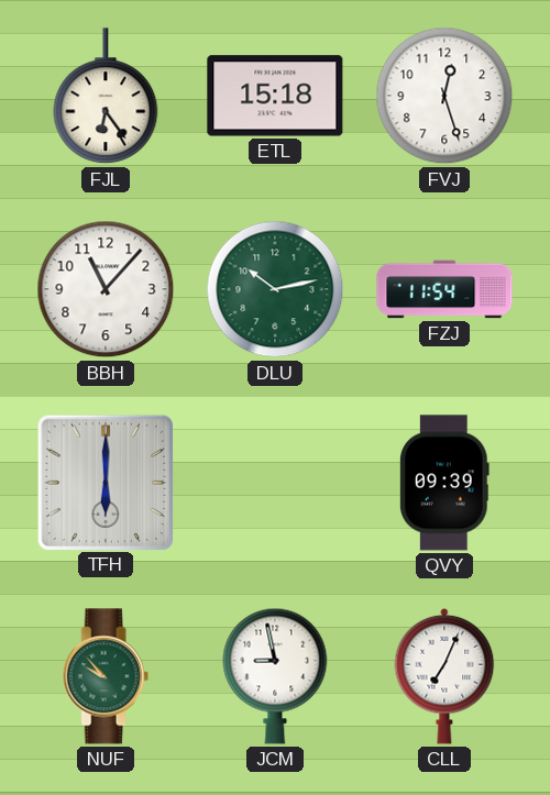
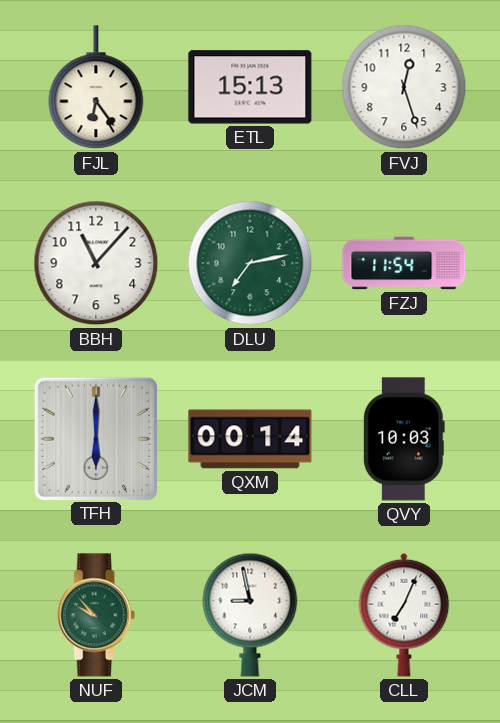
ETL: 15:18 -> 15:13 (250, 87)
DLU: 10:13 -> 7:13 (250, 263)
QXM: none -> 00:14 (250, 439)
QVY: 09:39 -> 10:03 (404, 439)
